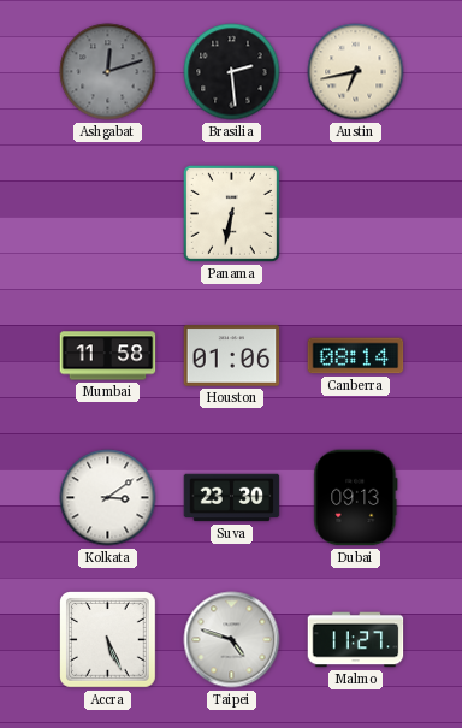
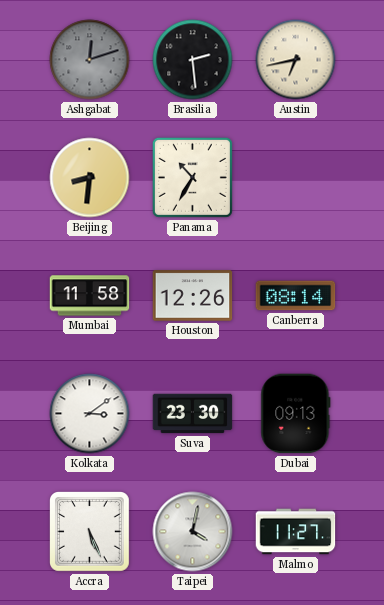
Beijing: none -> 8:31 (90, 178)
Panama: 6:32 -> 10:35 (192, 177)
Houston: 01:06 -> 12:26 (193, 296)
Taipei: 4:48 -> 4:02 (193, 532)
